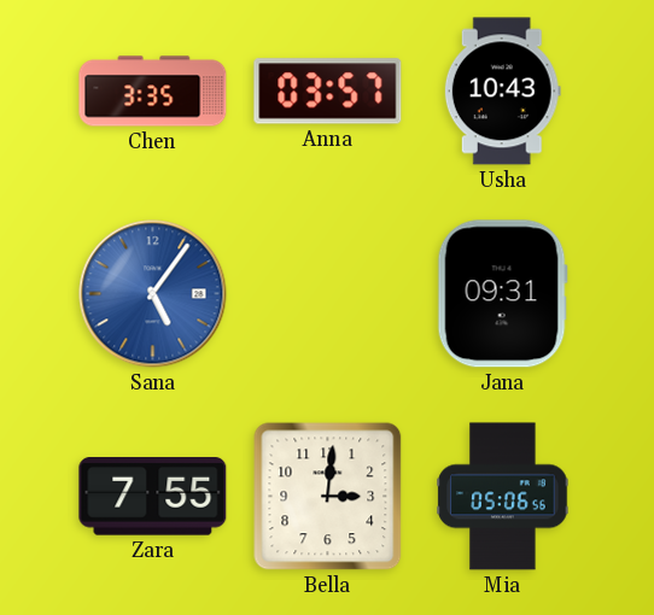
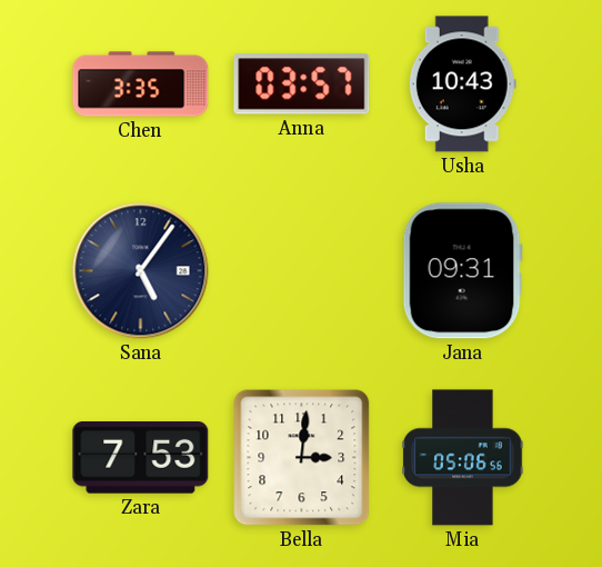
Sana dial: blue -> navy (141, 271)
Zara: 7:55 -> 7:53 (141, 458)
